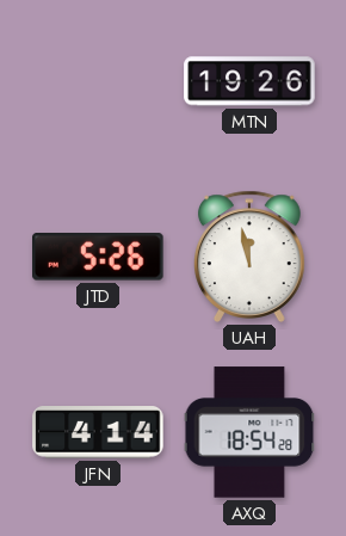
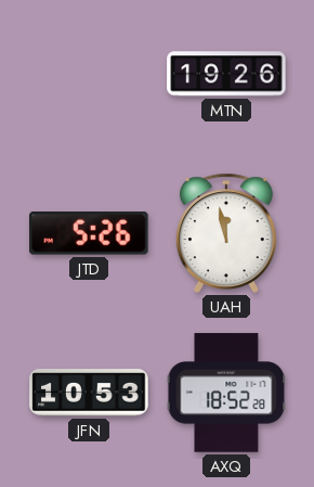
JFN: 4:14 -> 10:53 (89, 393)
AXQ: 18:54 -> 18:52 (226, 393)
